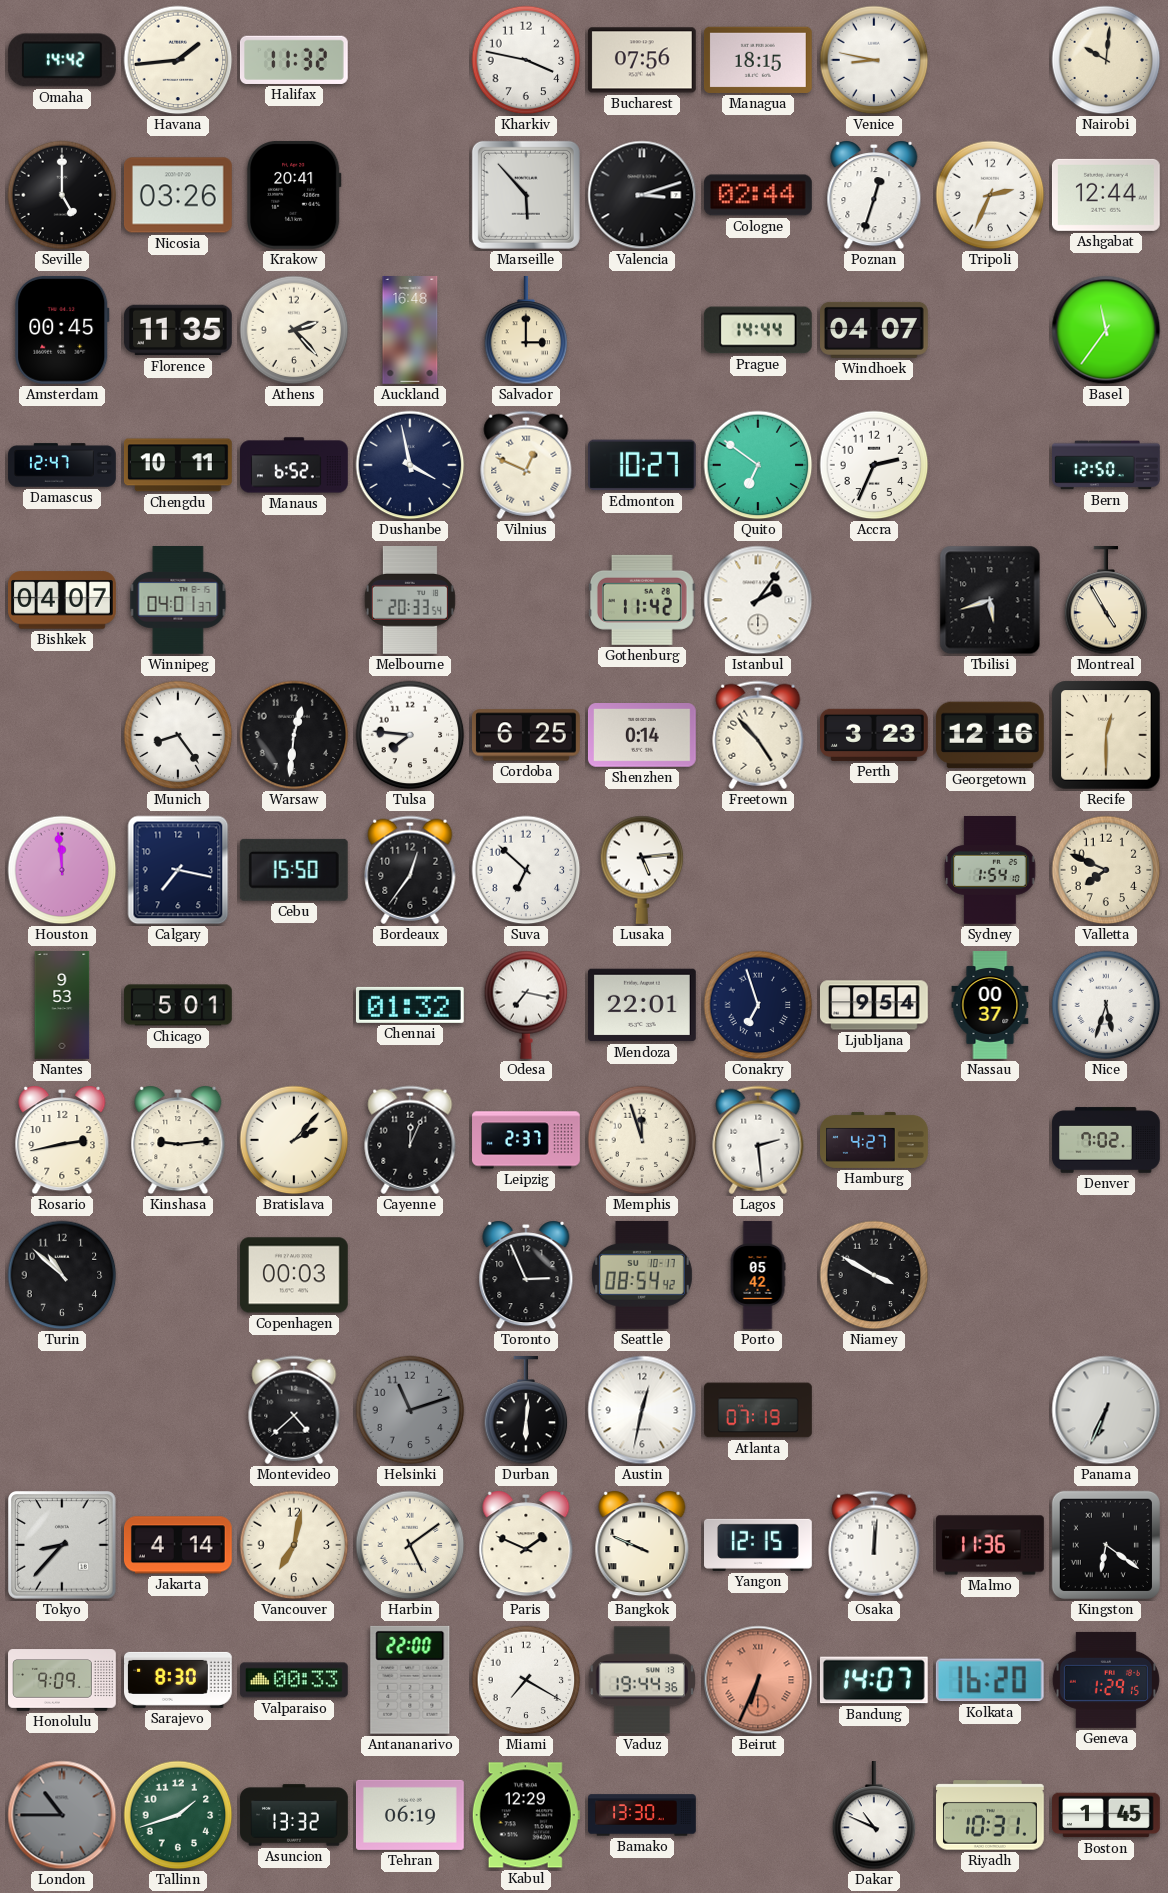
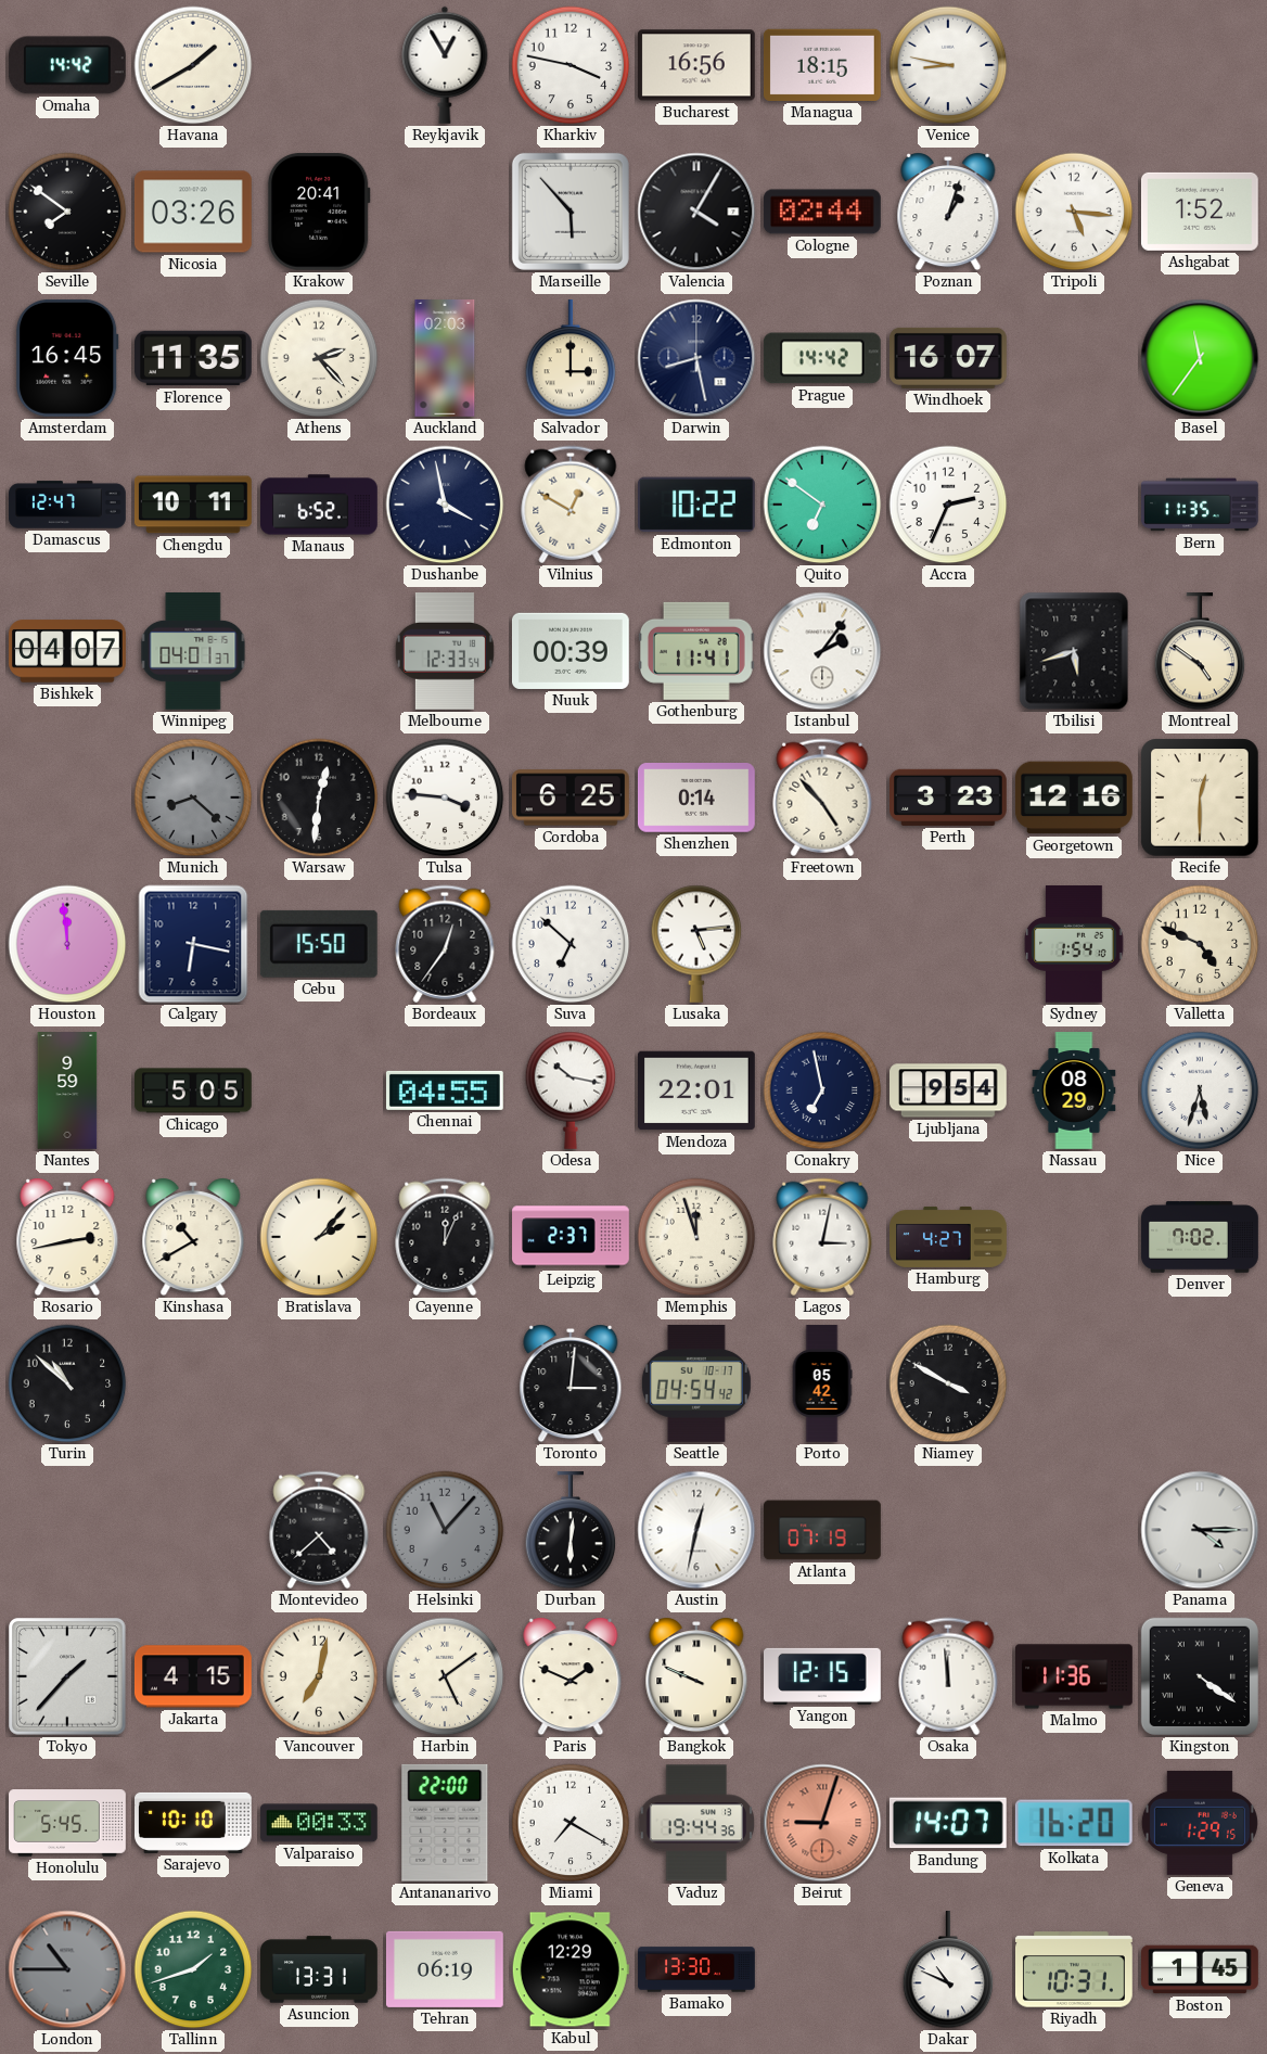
Havana: 1:44 -> 1:40 (193, 65)
Halifax: 11:32 -> none (294, 60)
Reykjavik: none -> 12:55 (445, 65)
Bucharest: 07:56 -> 16:56 (696, 65)
Nairobi: 10:01 -> none (1106, 60)
Seville: 5:00 -> 7:51 (67, 212)
Valencia: 3:12 -> 4:05 (696, 212)
Poznan: 12:33 -> 1:03 (948, 212)
Tripoli: 2:34 -> 5:16 (1074, 212)
Ashgabat: 12:44 -> 1:52 (1200, 212)
Amsterdam: 00:45 -> 16:45 (67, 358)
Auckland: 16:48 -> 02:03 (445, 359)
Darwin: none -> 8:28 (696, 358)
Prague: 14:44 -> 14:42 (822, 358)
Windhoek: 04:07 -> 16:07 (949, 358)
Vilnius: 12:49 -> 12:50 (571, 505)
Edmonton: 10:27 -> 10:22 (696, 505)
Bern: 12:50 -> 11:35 (1201, 505)
Melbourne: 20:33 -> 12:33 (445, 652)
Nuuk: none -> 00:39 (571, 651)
Gothenburg: 11:42 -> 11:41 (696, 651)
Montreal: 4:55 -> 4:51 (1200, 652)
Munich: 8:24 -> 8:22 (193, 798)
Munich dial: white -> grey (193, 798)
Tulsa: 7:46 -> 3:46 (445, 798)
Calgary: 7:17 -> 6:17 (193, 944)
Valletta: 7:49 -> 4:49 (1200, 944)
Nantes: 9:53 -> 9:59 (67, 1092)
Chicago: 5:01 -> 5:05 (194, 1090)
Chennai: 01:32 -> 04:55 (445, 1090)
Odesa: 7:17 -> 10:17 (571, 1090)
Conakry: 6:57 -> 6:58 (822, 1090)
Nassau: 00:37 -> 08:29 (1074, 1090)
Kinshasa: 9:14 -> 10:40 (193, 1237)
Lagos: 2:29 -> 3:02 (822, 1237)
Copenhagen: 00:03 -> none (294, 1275)
Toronto: 2:56 -> 3:01 (571, 1383)
Seattle: 08:54 -> 04:54 (696, 1383)
Helsinki: 11:12 -> 11:07 (445, 1530)
Panama: 6:34 -> 4:15 (1200, 1530)
Tokyo: 8:37 -> 1:37 (67, 1676)
Jakarta: 4:14 -> 4:15 (193, 1676)
Osaka: 12:01 -> 11:59 (948, 1676)
Kingston: 6:21 -> 4:21 (1200, 1676)
Honolulu: 9:09 -> 5:45 (67, 1823)
Sarajevo: 8:30 -> 10:10 (194, 1823)
Beirut: 6:34 -> 9:03 (822, 1823)
Asuncion: 13:32 -> 13:31 (319, 1969)
